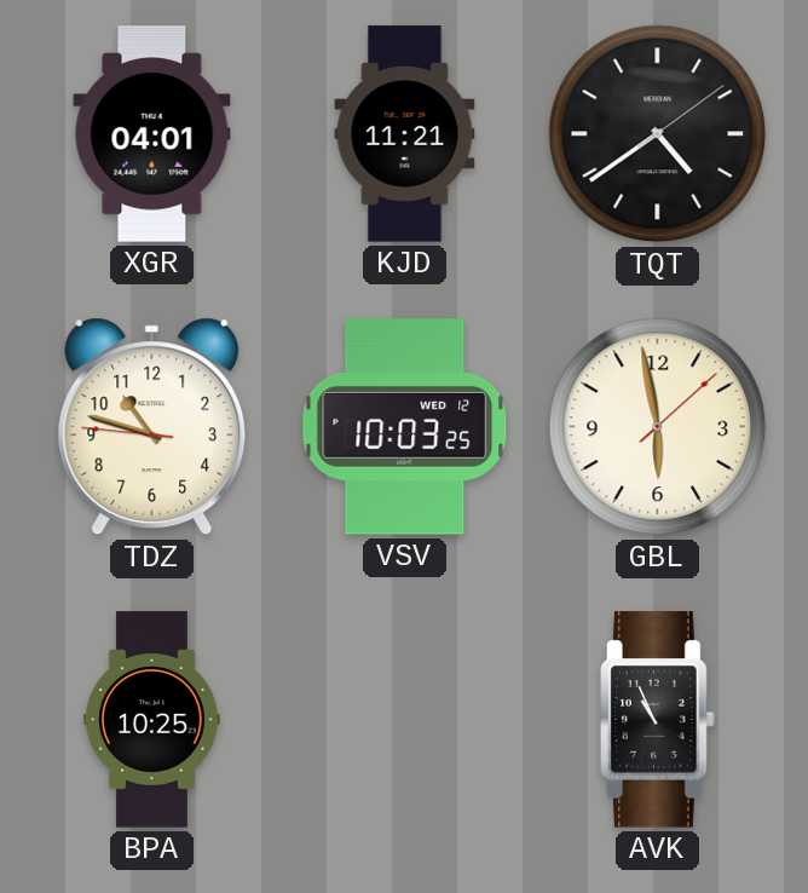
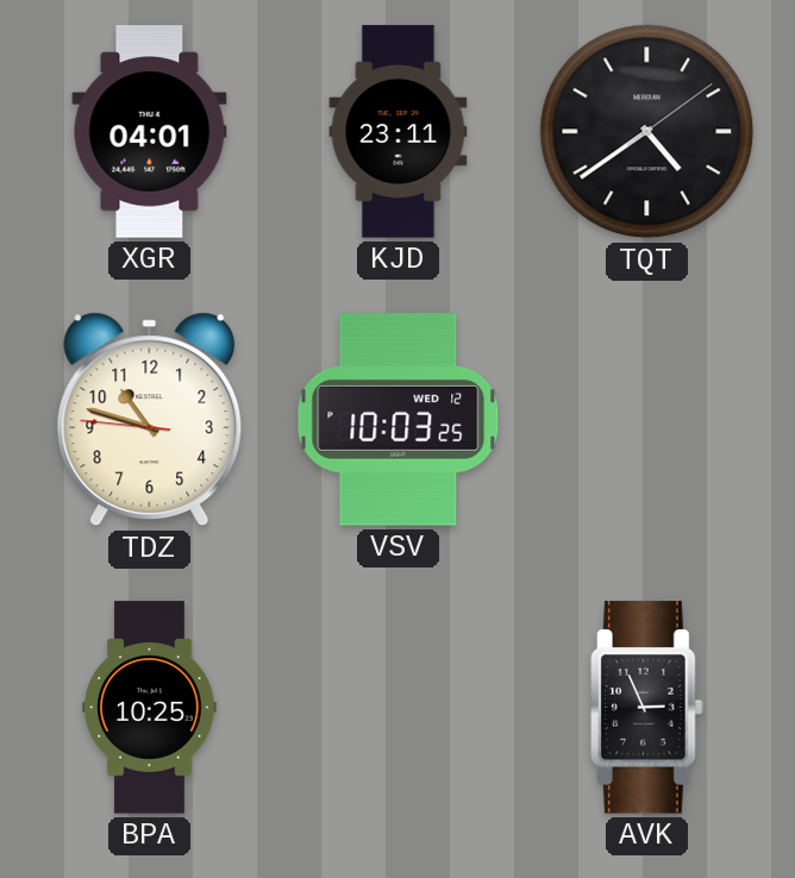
KJD: 11:21 -> 23:11 (399, 132)
GBL: 5:58 -> none (658, 427)
AVK: 10:56 -> 2:56 (647, 708)
